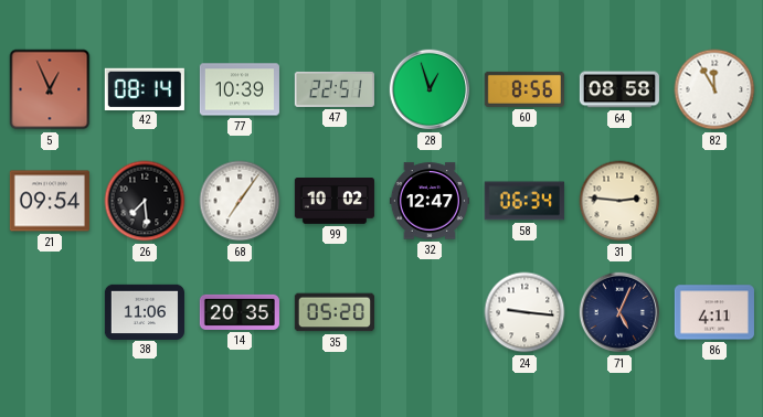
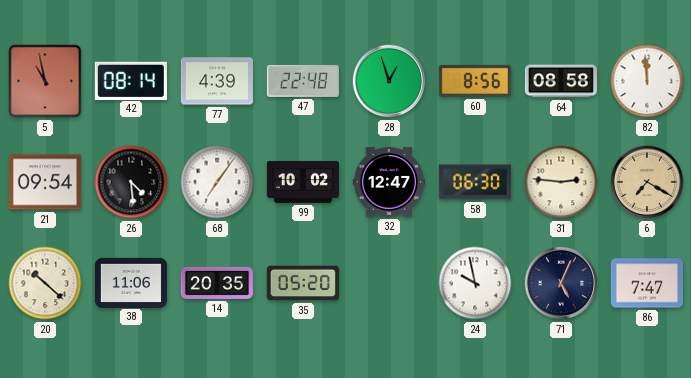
5: 12:56 -> 10:58 (45, 81)
77: 10:39 -> 4:39 (217, 81)
47: 22:51 -> 22:48 (303, 81)
82: 11:55 -> 11:59 (647, 81)
26: 7:29 -> 4:29 (131, 182)
58: 06:34 -> 06:30 (475, 182)
6: none -> 7:20 (647, 182)
20: none -> 10:22 (45, 283)
24: 9:16 -> 9:58 (475, 283)
86: 4:11 -> 7:47 (647, 283)
